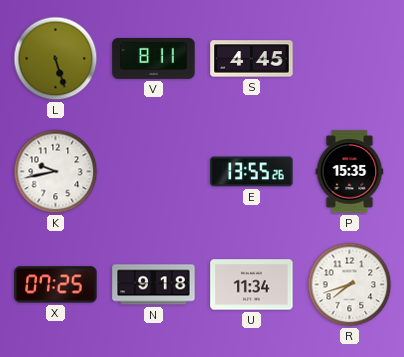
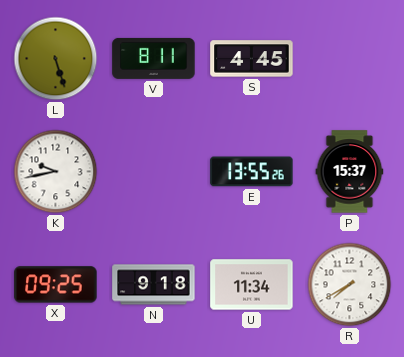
P: 15:35 -> 15:37 (350, 172)
X: 07:25 -> 09:25 (56, 285)
R: 7:42 -> 7:40 (350, 285)
